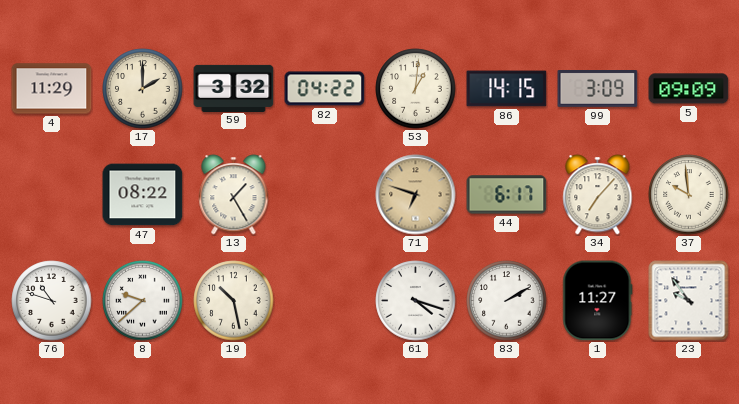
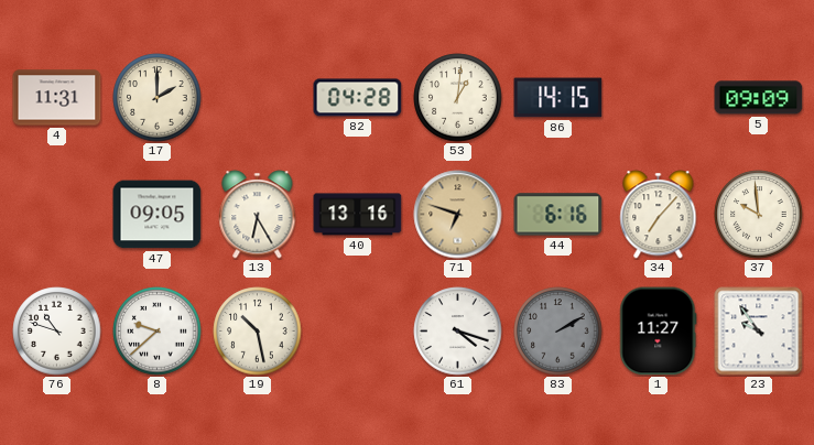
4: 11:29 -> 11:31 (57, 98)
59: 3:32 -> none (234, 88)
82: 04:22 -> 04:28 (358, 98)
99: 3:09 -> none (598, 89)
47: 08:22 -> 09:05 (158, 215)
13: 1:25 -> 6:25 (258, 215)
40: none -> 13:16 (358, 215)
44: 6:17 -> 6:16 (558, 215)
83 dial: white -> grey (558, 332)
